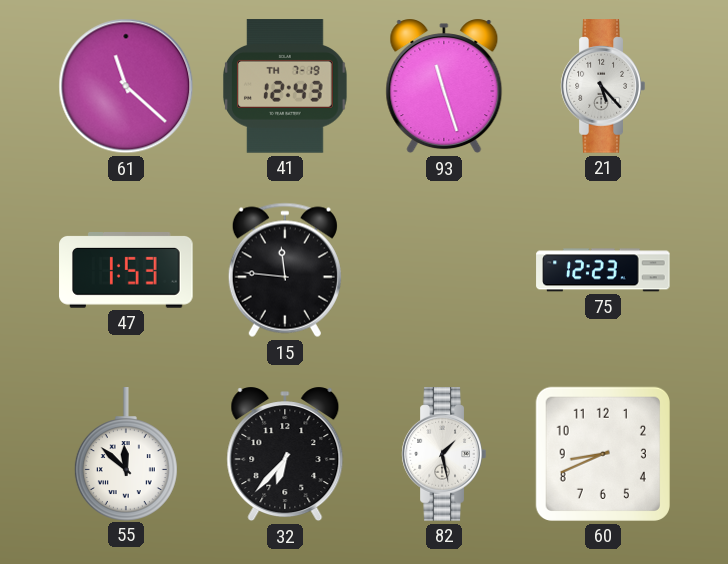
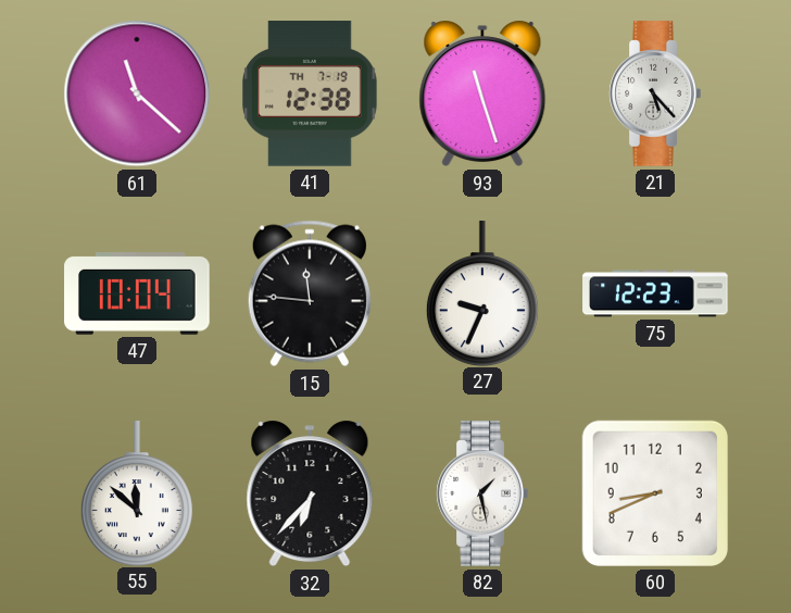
41: 12:43 -> 12:38 (311, 93)
47: 1:53 -> 10:04 (137, 295)
27: none -> 9:34 (482, 293)
